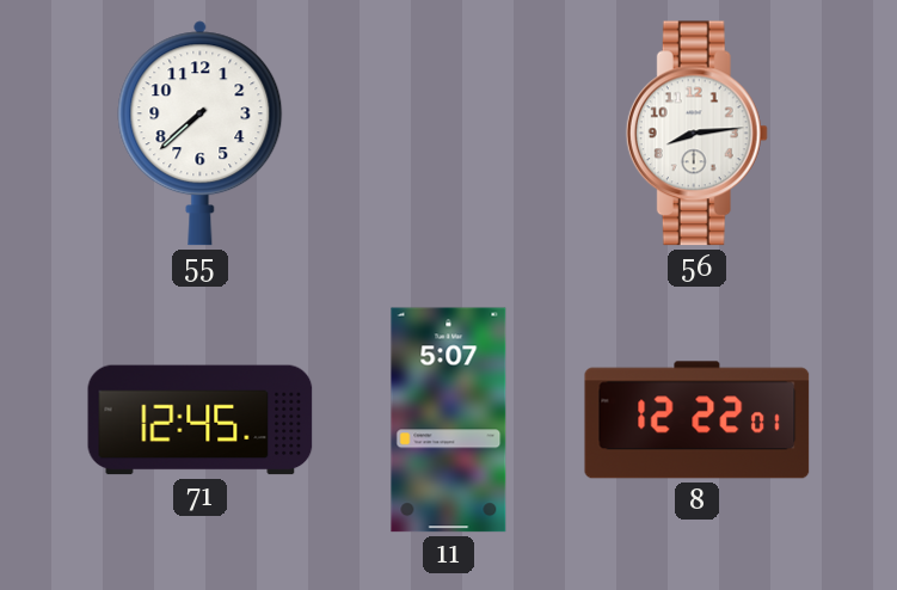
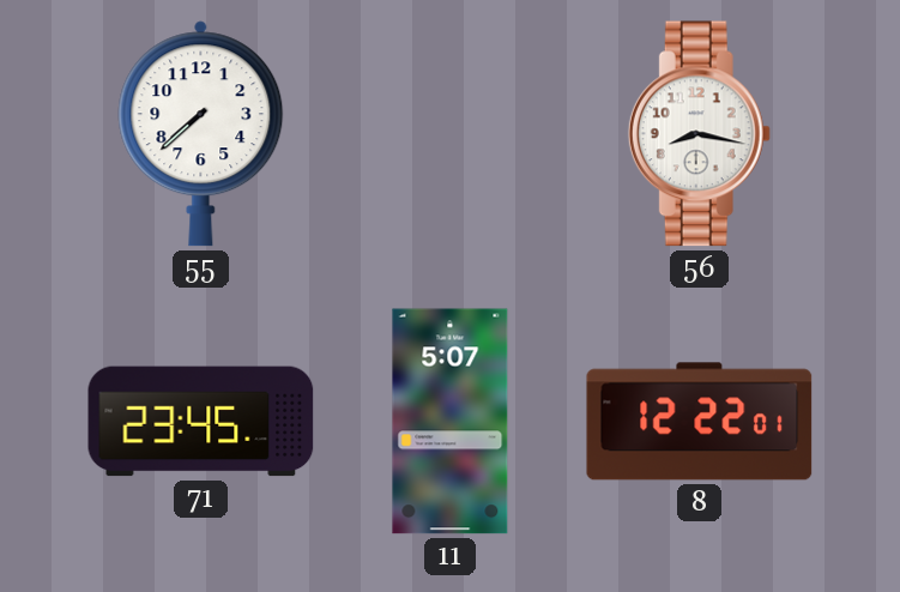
56: 8:14 -> 8:17 (699, 134)
71: 12:45 -> 23:45 (201, 422)
